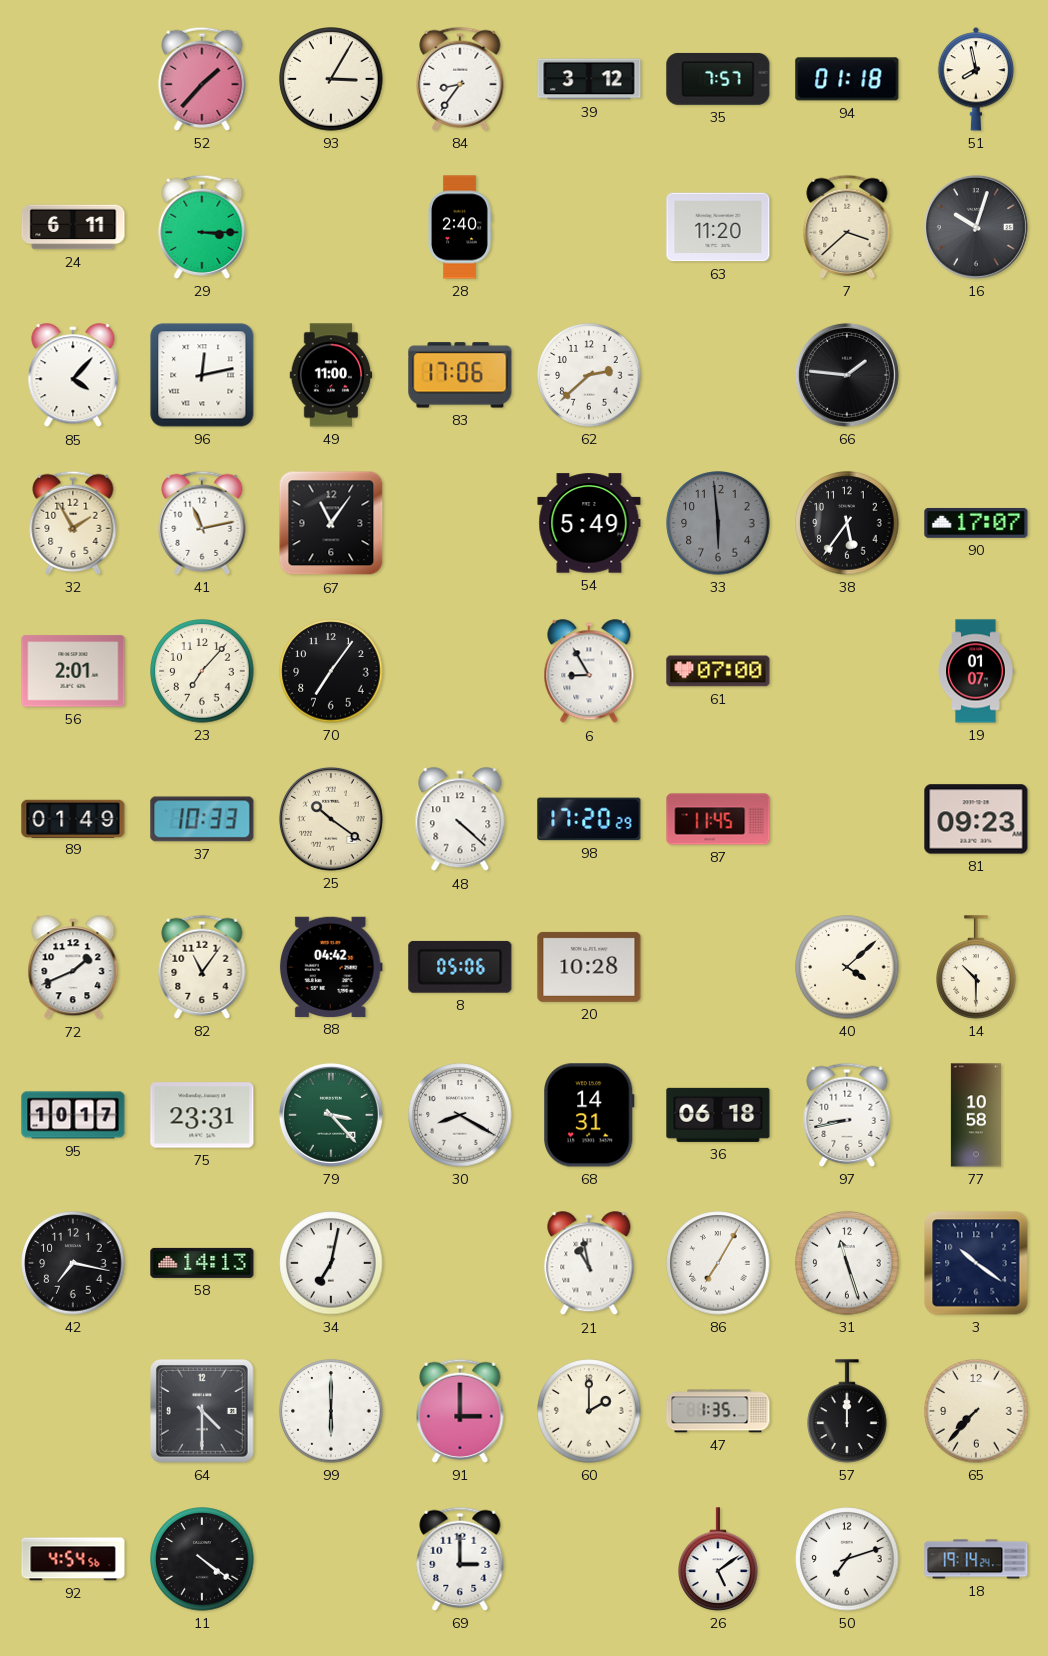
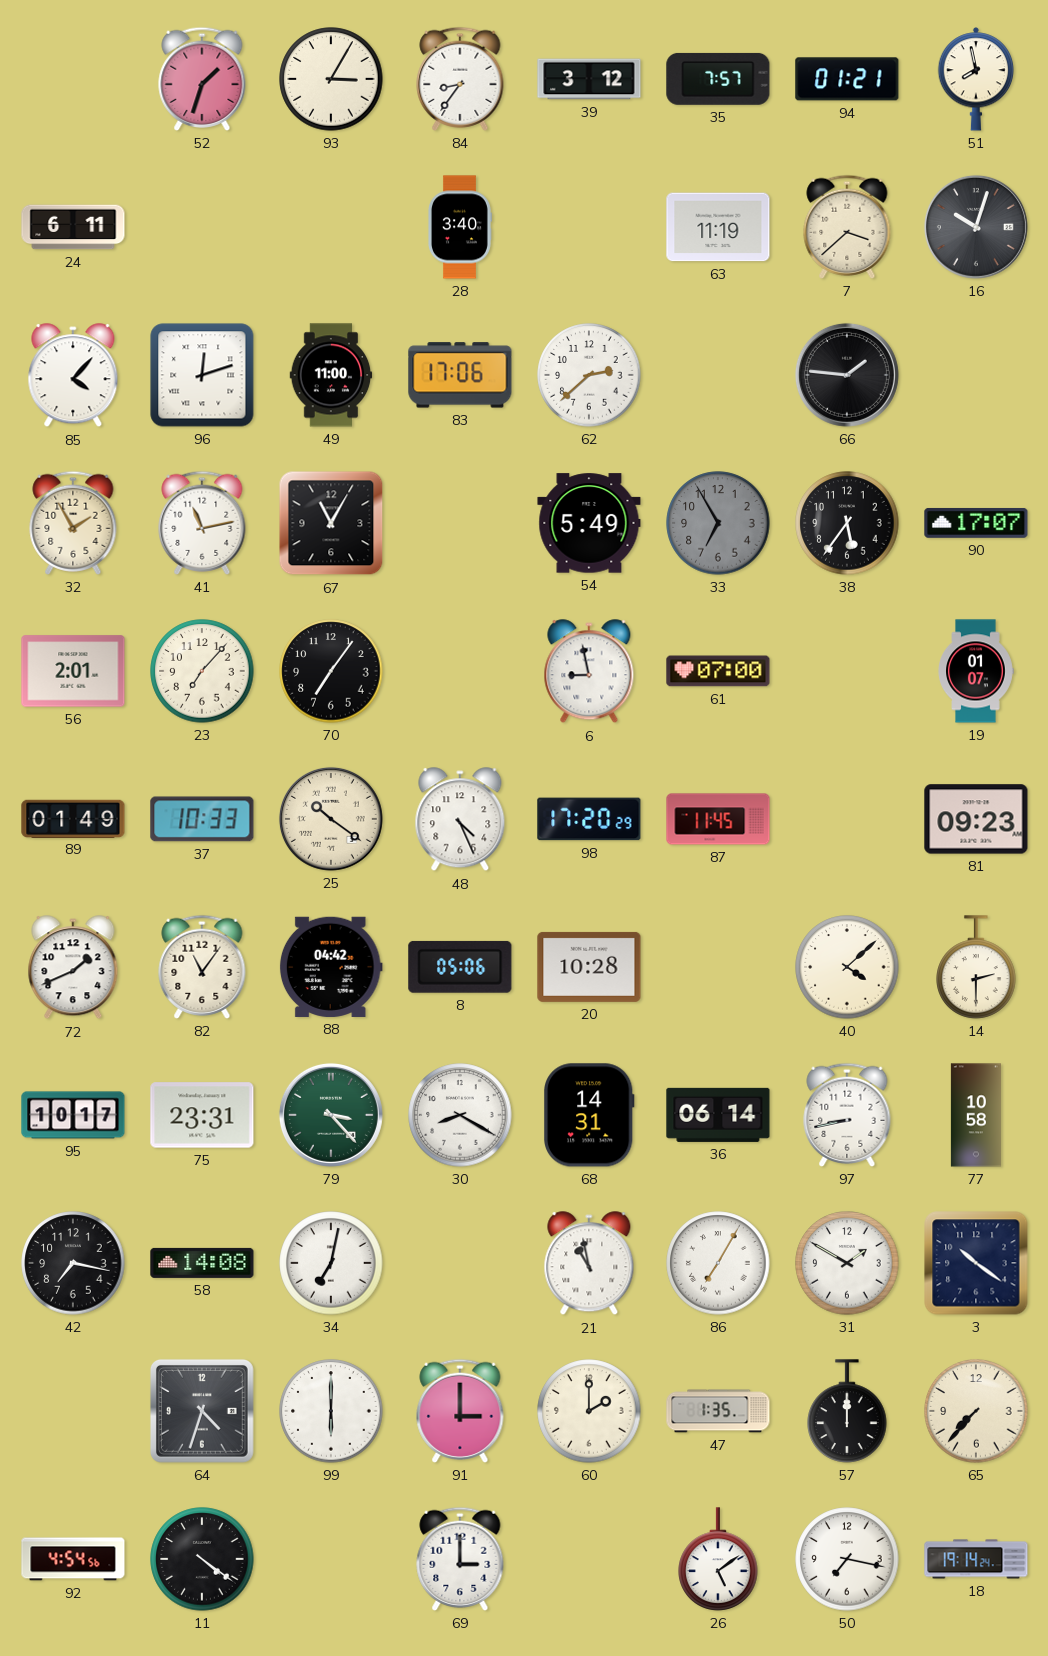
52: 1:37 -> 1:33 (202, 79)
94: 01:18 -> 01:21 (847, 79)
29: 3:15 -> none (202, 227)
28: 2:40 -> 3:40 (460, 227)
63: 11:20 -> 11:19 (718, 227)
96: 12:13 -> 12:12 (202, 375)
67: 11:06 -> 11:05 (331, 523)
33: 5:59 -> 6:55 (718, 523)
6: 8:55 -> 8:58 (589, 672)
48: 4:22 -> 4:26 (460, 820)
14: 10:30 -> 2:30 (976, 967)
36: 06:18 -> 06:14 (718, 1115)
58: 14:13 -> 14:08 (202, 1263)
31: 11:27 -> 1:50 (847, 1263)
64: 4:30 -> 4:33 (202, 1411)
50: 7:12 -> 7:17 (847, 1559)
